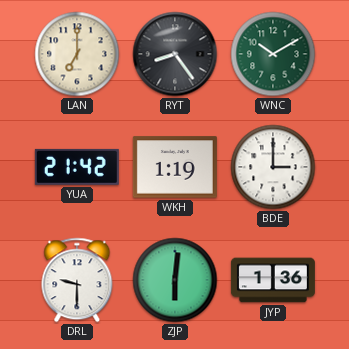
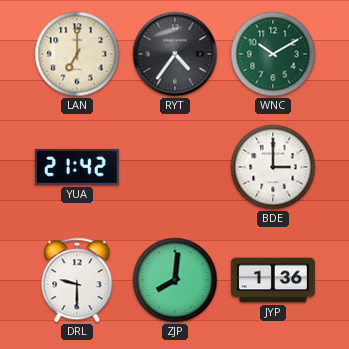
RYT: 8:24 -> 4:36 (175, 54)
WKH: 1:19 -> none (175, 167)
ZJP: 6:01 -> 8:01 (175, 280)
